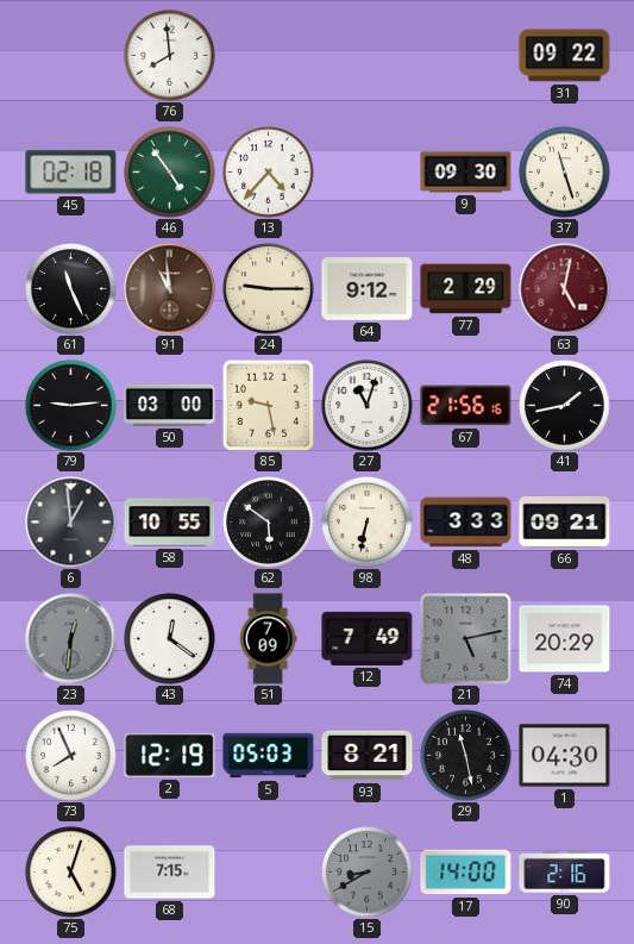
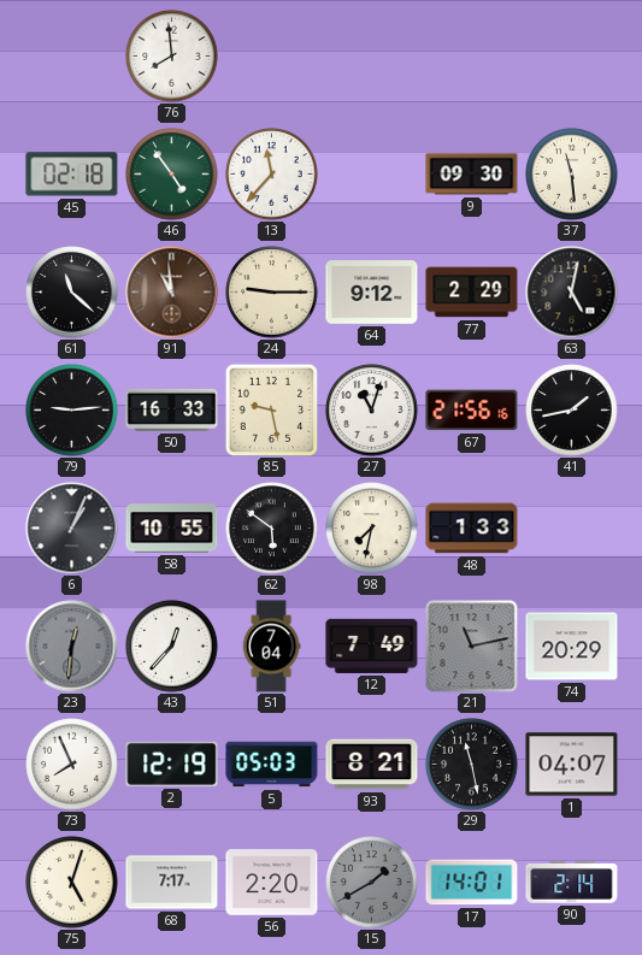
31: 09:22 -> none (565, 56)
13: 4:37 -> 11:37 (272, 175)
37: 11:27 -> 11:29 (572, 175)
61: 11:26 -> 11:22 (72, 293)
63 dial: burgundy -> black (572, 293)
50: 03:00 -> 16:33 (172, 409)
6: 12:59 -> 1:04 (72, 529)
98: 6:32 -> 7:32 (372, 529)
48: 3:33 -> 1:33 (472, 529)
66: 09:21 -> none (565, 521)
43: 12:21 -> 12:37 (172, 647)
51: 7:09 -> 7:04 (271, 647)
21: 5:13 -> 11:13 (472, 647)
1: 04:30 -> 04:07 (572, 765)
68: 7:15 -> 7:17 (172, 883)
56: none -> 2:20 (272, 883)
15: 8:40 -> 1:40 (372, 883)
17: 14:00 -> 14:01 (472, 883)
90: 2:16 -> 2:14 (572, 883)
